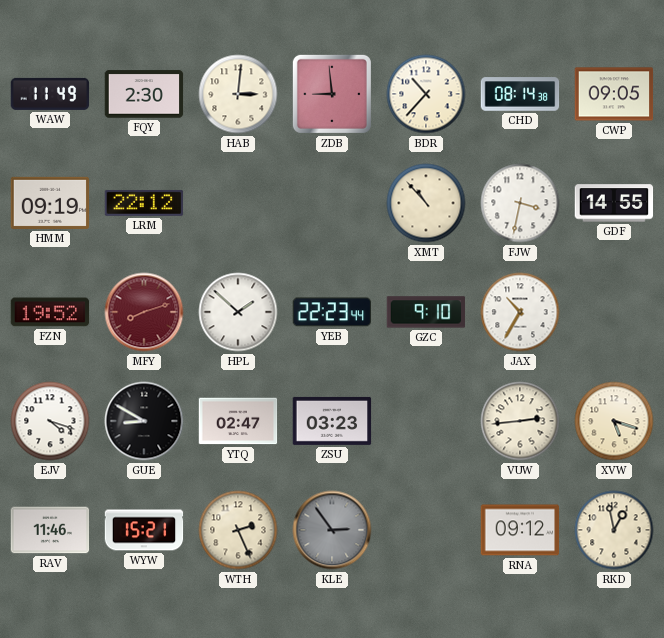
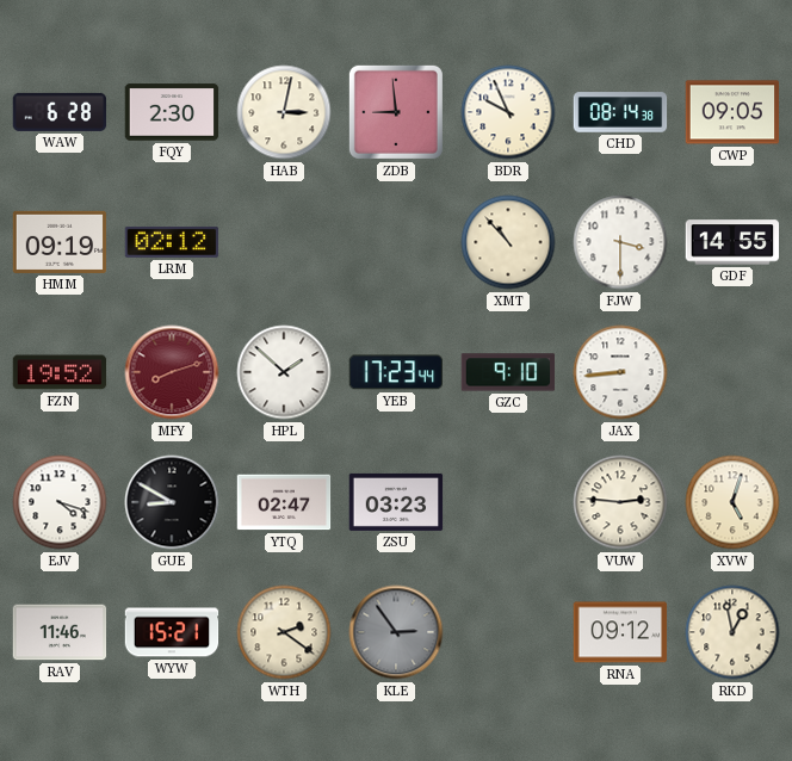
WAW: 11:49 -> 6:28 (60, 112)
HAB: 3:01 -> 3:02 (284, 112)
BDR: 10:37 -> 9:56 (508, 112)
LRM: 22:12 -> 02:12 (172, 242)
FJW: 3:32 -> 3:30 (620, 242)
YEB: 22:23 -> 17:23 (395, 372)
JAX: 10:35 -> 8:44 (620, 372)
VUW: 2:44 -> 2:46 (620, 502)
XVW: 5:18 -> 5:03 (732, 502)
WTH: 2:26 -> 2:21 (284, 632)
